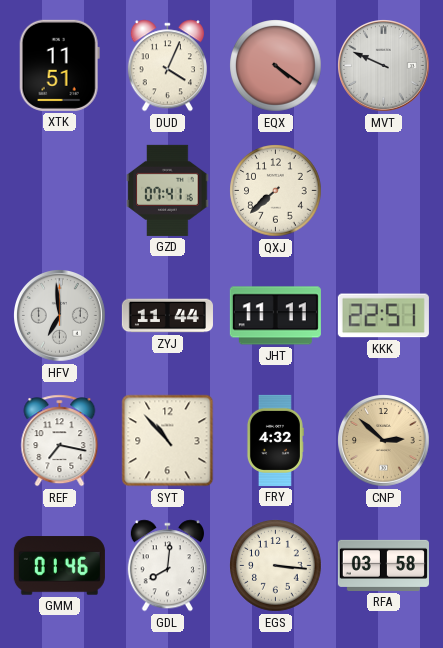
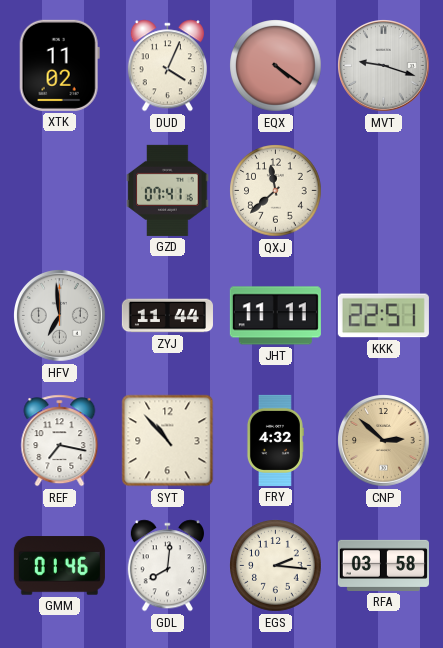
XTK: 11:51 -> 11:02 (59, 65)
MVT: 9:49 -> 9:18 (384, 66)
QXJ: 7:38 -> 11:38 (276, 191)
EGS: 3:16 -> 2:16 (276, 566)
